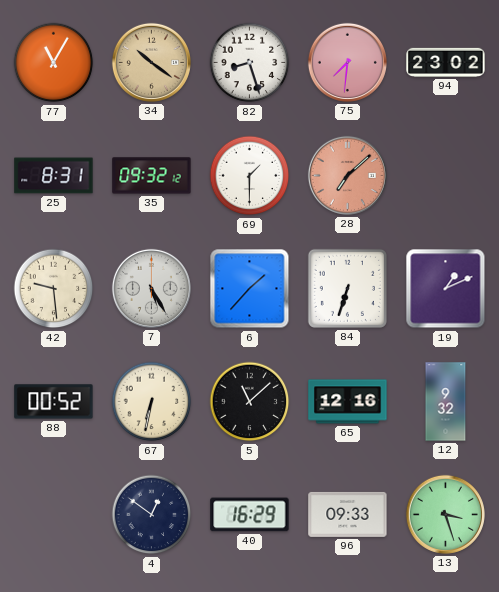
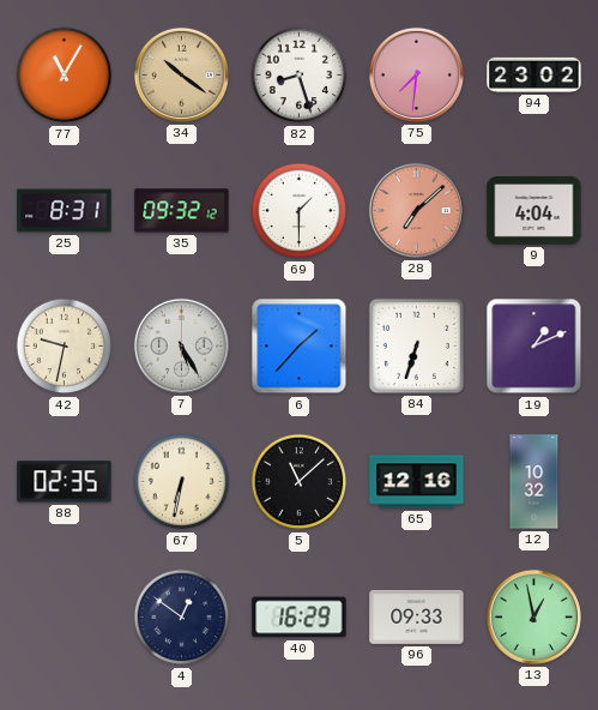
9: none -> 4:04 (534, 211)
42: 9:29 -> 9:32 (65, 347)
88: 00:52 -> 02:35 (65, 482)
12: 9:32 -> 10:32 (534, 482)
13: 3:27 -> 12:58 (533, 616)
